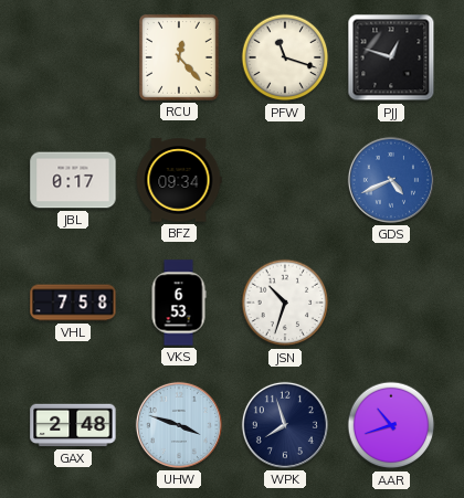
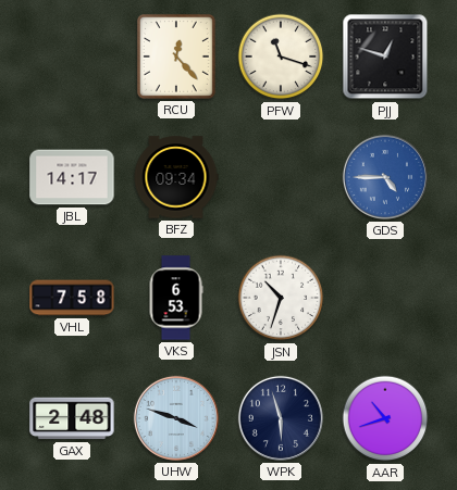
JBL: 0:17 -> 14:17 (72, 177)
GDS: 4:41 -> 4:45 (385, 177)
WPK: 7:57 -> 5:57 (281, 418)
